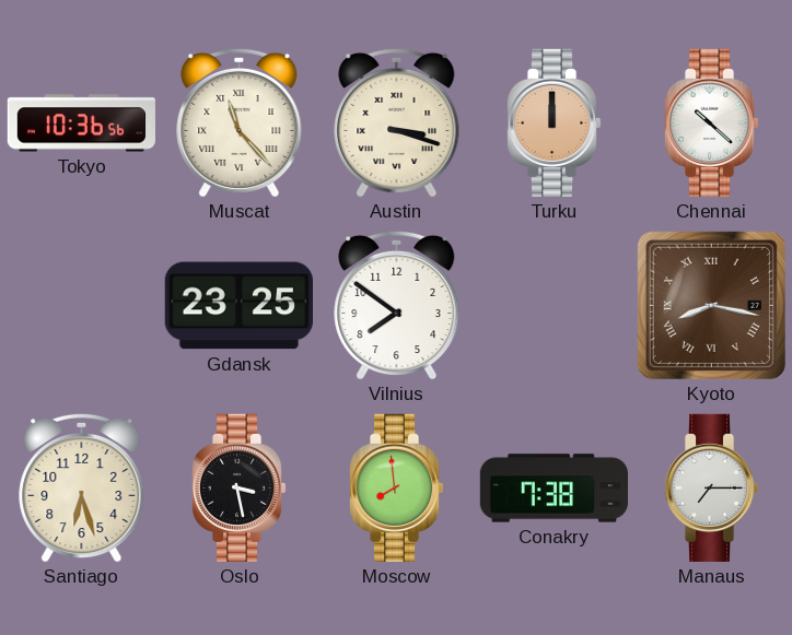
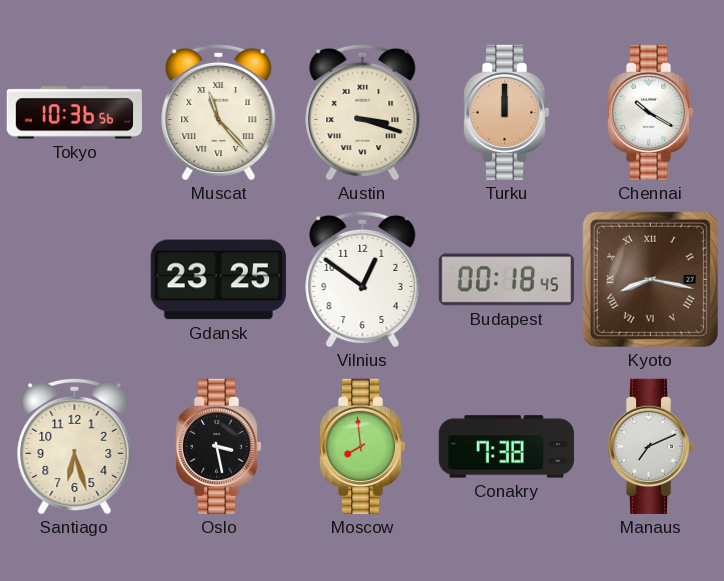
Chennai: 10:22 -> 10:20 (650, 112)
Vilnius: 7:51 -> 12:51 (363, 279)
Budapest: none -> 00:18 (506, 280)
Manaus: 7:15 -> 7:11 (650, 446)
